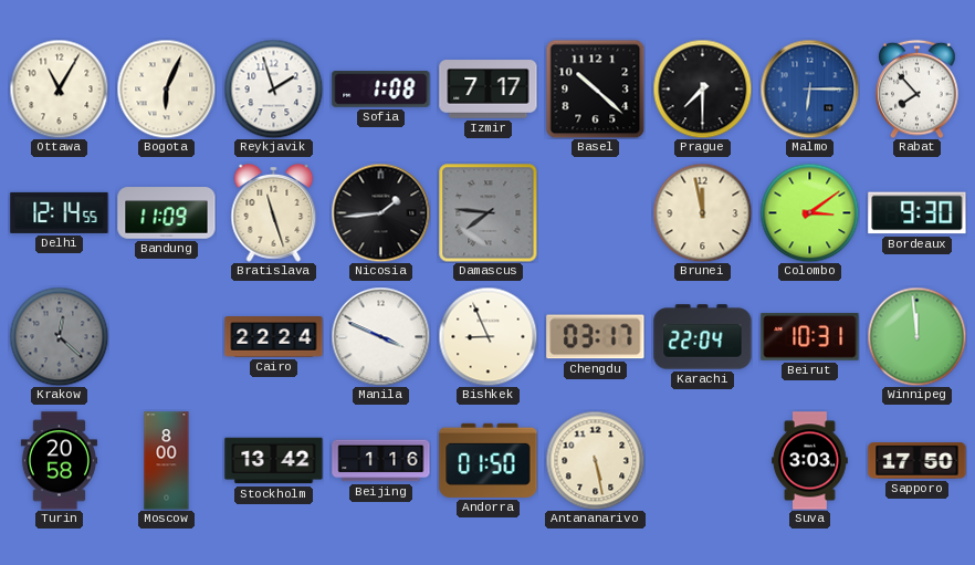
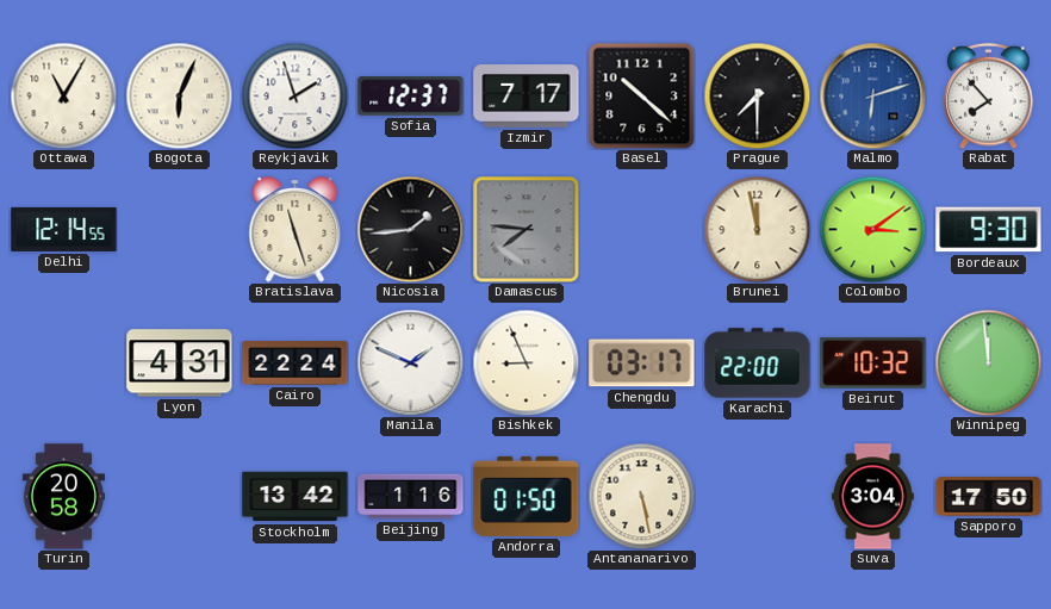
Sofia: 1:08 -> 12:37 (411, 97)
Malmo: 6:15 -> 6:12 (872, 95)
Bandung: 11:09 -> none (167, 213)
Krakow: 12:22 -> none (59, 336)
Lyon: none -> 4:31 (180, 363)
Manila: 3:49 -> 1:49 (410, 362)
Karachi: 22:04 -> 22:00 (758, 363)
Beirut: 10:31 -> 10:32 (873, 363)
Moscow: 8:00 -> none (167, 461)
Suva: 3:03 -> 3:04 (873, 497)
